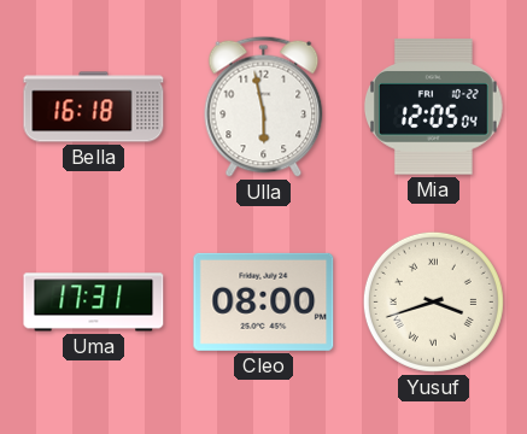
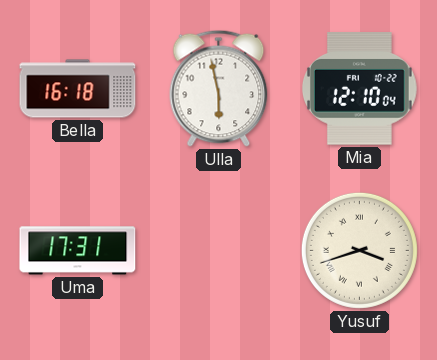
Mia: 12:05 -> 12:10 (360, 89)
Cleo: 08:00 -> none (264, 301)
